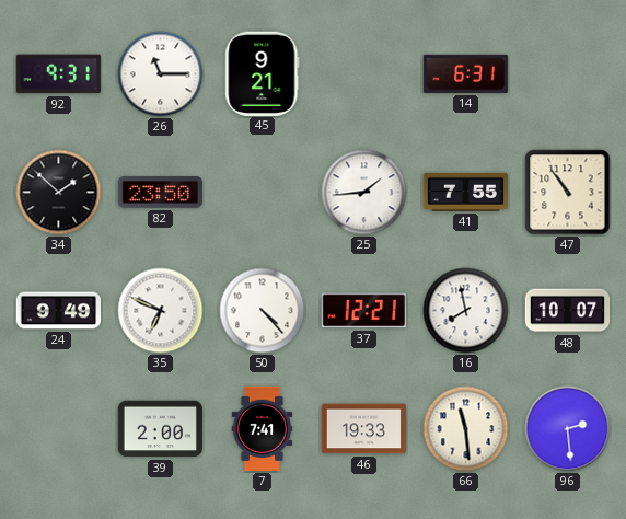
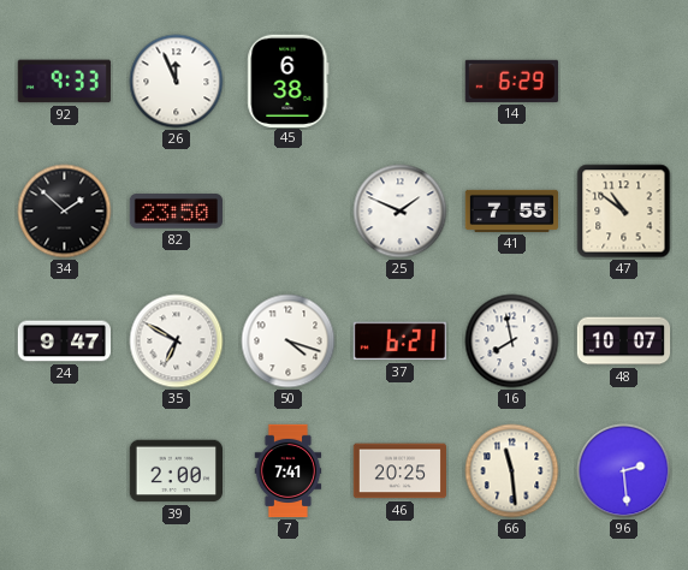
92: 9:31 -> 9:33 (64, 82)
26: 11:15 -> 11:56 (177, 82)
45: 9:21 -> 6:38 (289, 81)
14: 6:31 -> 6:29 (511, 81)
25: 1:44 -> 1:49 (401, 212)
47: 10:54 -> 10:51 (624, 212)
24: 9:49 -> 9:47 (64, 342)
35: 6:49 -> 6:50 (177, 342)
50: 4:23 -> 4:18 (289, 342)
37: 12:21 -> 6:21 (399, 342)
46: 19:33 -> 20:25 (399, 471)
